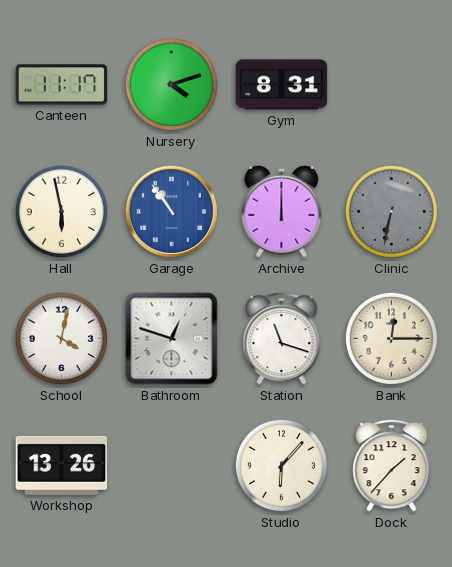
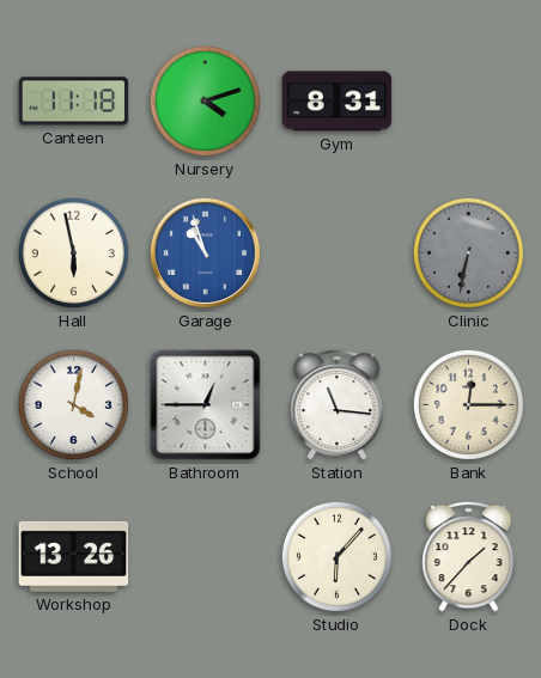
Canteen: 11:17 -> 11:18 (74, 102)
Garage: 10:54 -> 10:57 (205, 252)
Archive: 12:00 -> none (282, 211)
Bathroom: 12:48 -> 12:45 (206, 405)
Station: 11:18 -> 11:16 (338, 404)
